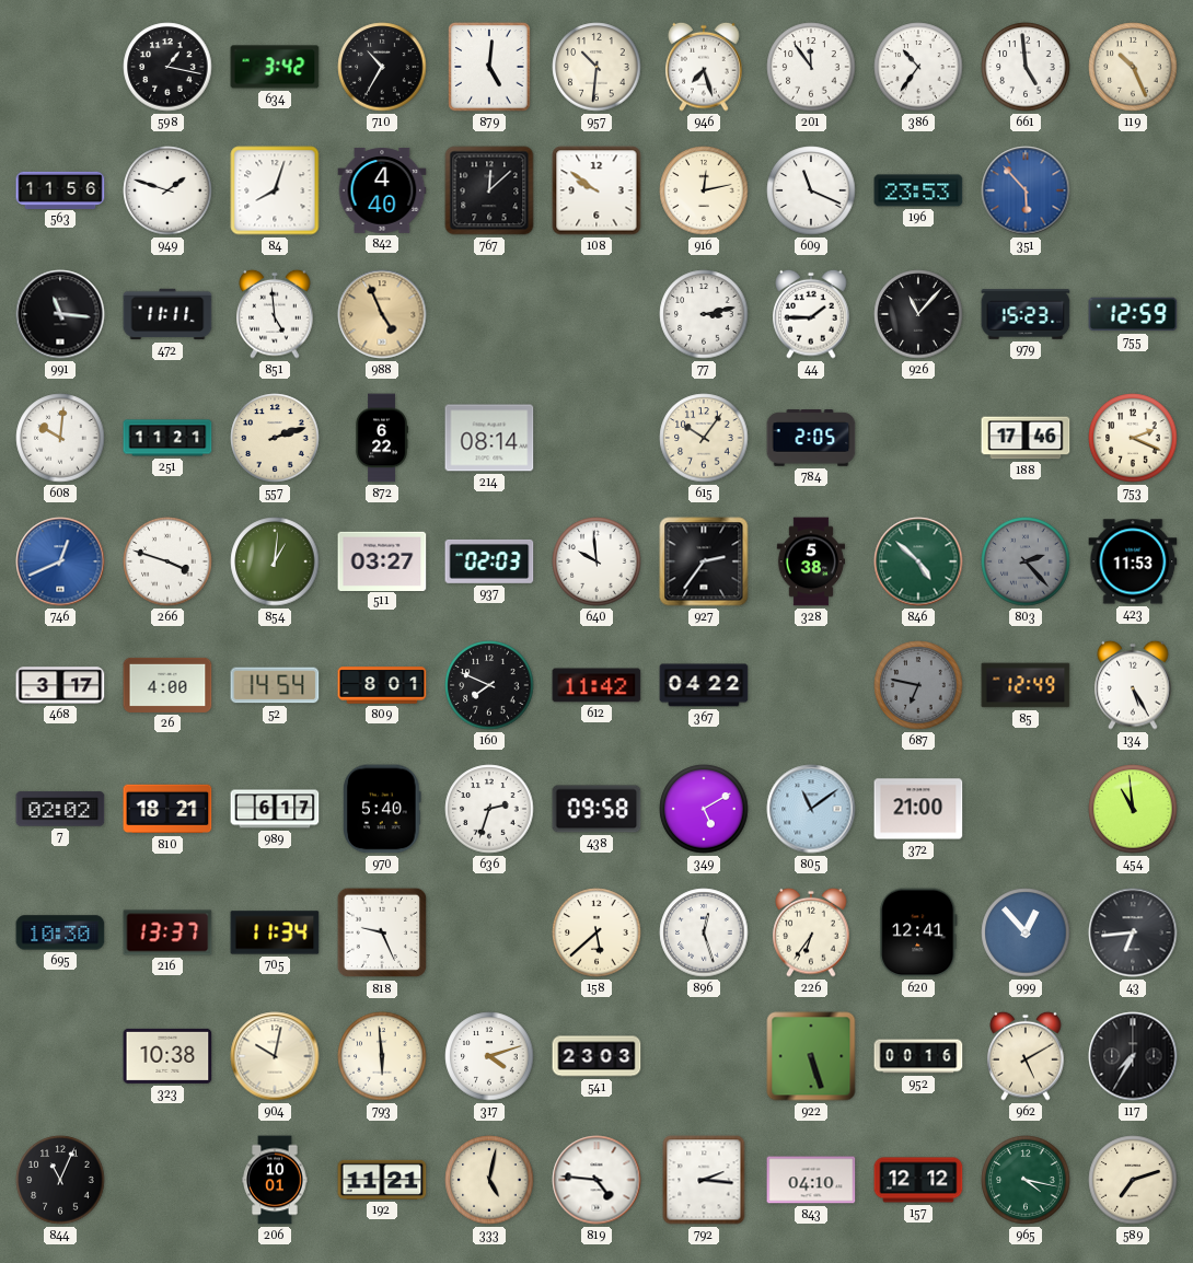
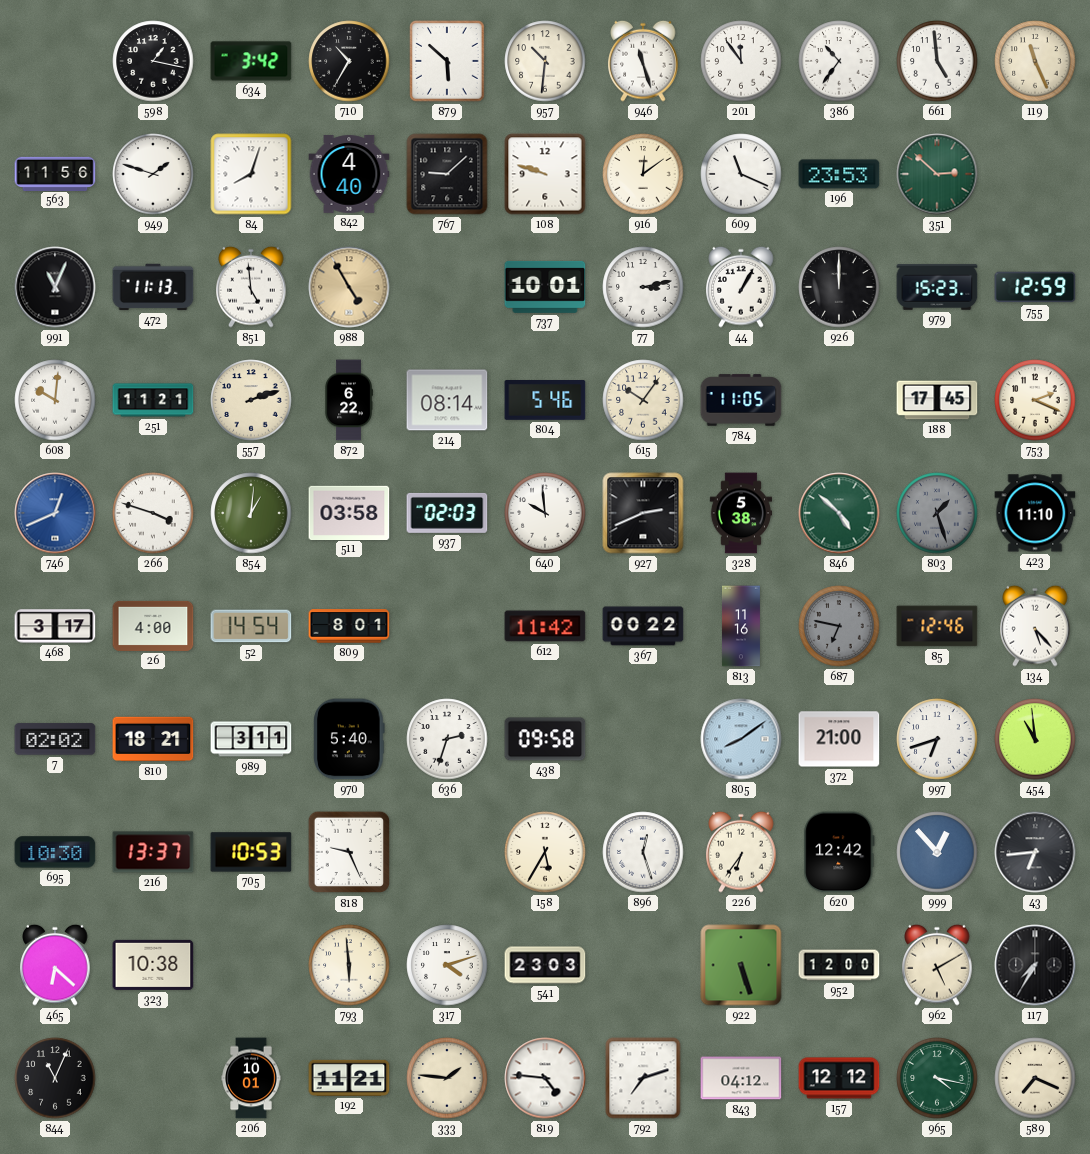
879: 5:01 -> 5:52 (447, 61)
946: 7:27 -> 11:27 (643, 61)
119: 10:26 -> 11:26 (1035, 61)
767: 12:08 -> 9:08 (447, 174)
108: 9:51 -> 9:48 (545, 174)
916: 12:13 -> 12:09 (643, 174)
351: 5:53 -> 2:52 (937, 174)
351 dial: blue -> green (937, 174)
991: 11:16 -> 11:04 (55, 287)
472: 11:11 -> 11:13 (153, 287)
988: 4:56 -> 4:55 (349, 287)
737: none -> 10:01 (545, 287)
44: 1:45 -> 1:05 (741, 287)
926: 11:07 -> 12:00 (839, 287)
804: none -> 5:46 (545, 401)
784: 2:05 -> 11:05 (741, 400)
188: 17:46 -> 17:45 (937, 400)
511: 03:27 -> 03:58 (349, 512)
927: 2:36 -> 2:41 (643, 513)
803: 2:23 -> 1:27 (937, 513)
423: 11:53 -> 11:10 (1035, 513)
160: 7:49 -> none (489, 685)
367: 04:22 -> 00:22 (643, 626)
813: none -> 11:16 (741, 626)
85: 12:49 -> 12:46 (937, 626)
134: 5:25 -> 5:23 (1035, 626)
989: 6:17 -> 3:11 (251, 739)
349: 5:10 -> none (704, 809)
805: 11:09 -> 8:09 (741, 739)
997: none -> 6:42 (937, 739)
705: 11:34 -> 10:53 (251, 852)
158: 5:38 -> 5:35 (545, 852)
620: 12:41 -> 12:42 (839, 852)
465: none -> 6:22 (55, 965)
904: 10:02 -> none (275, 1056)
952: 00:16 -> 12:00 (839, 965)
333: 5:02 -> 1:46 (447, 1078)
792: 2:16 -> 7:12 (643, 1078)
843: 04:10 -> 04:12 (741, 1078)
589: 7:12 -> 7:19 (1035, 1078)
